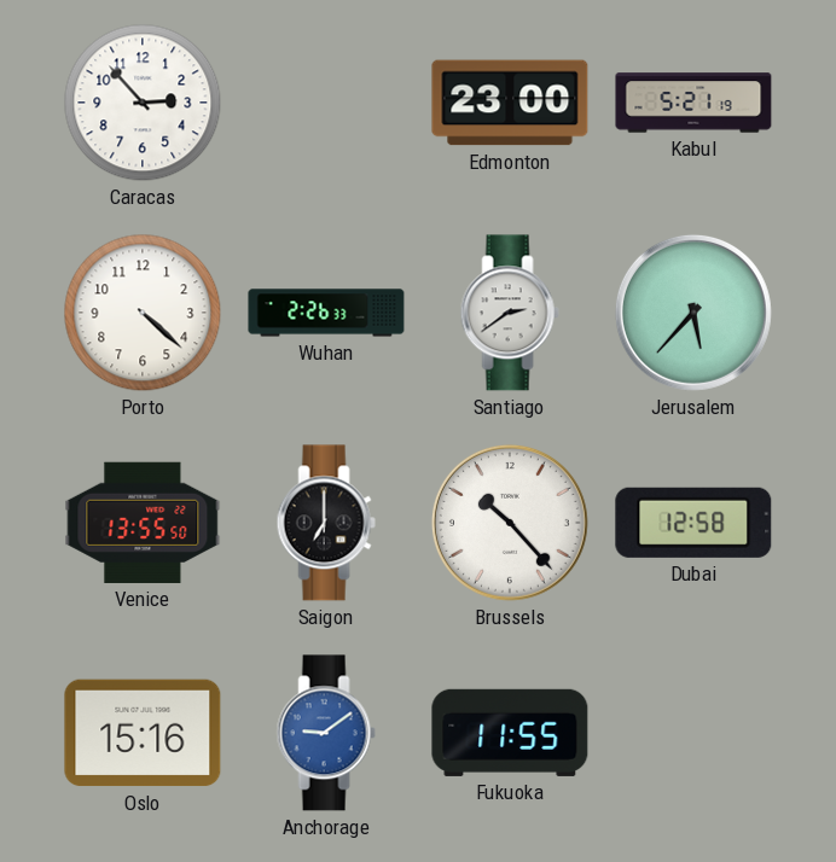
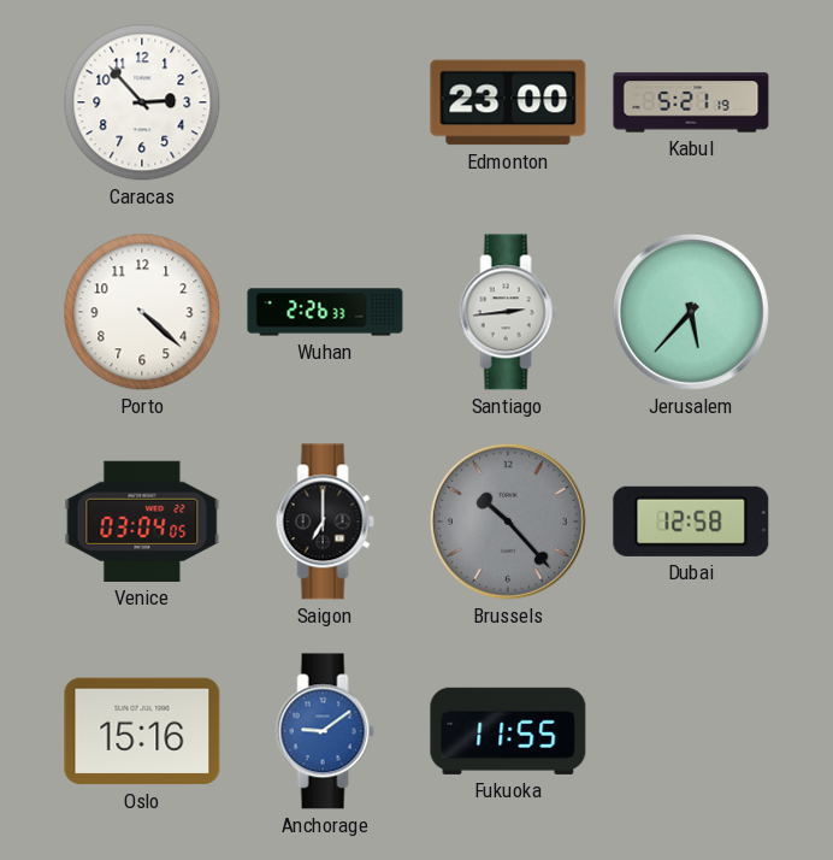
Santiago: 2:39 -> 2:44 (508, 312)
Venice: 13:55 -> 03:04 (142, 522)
Brussels dial: white -> grey (508, 522)
